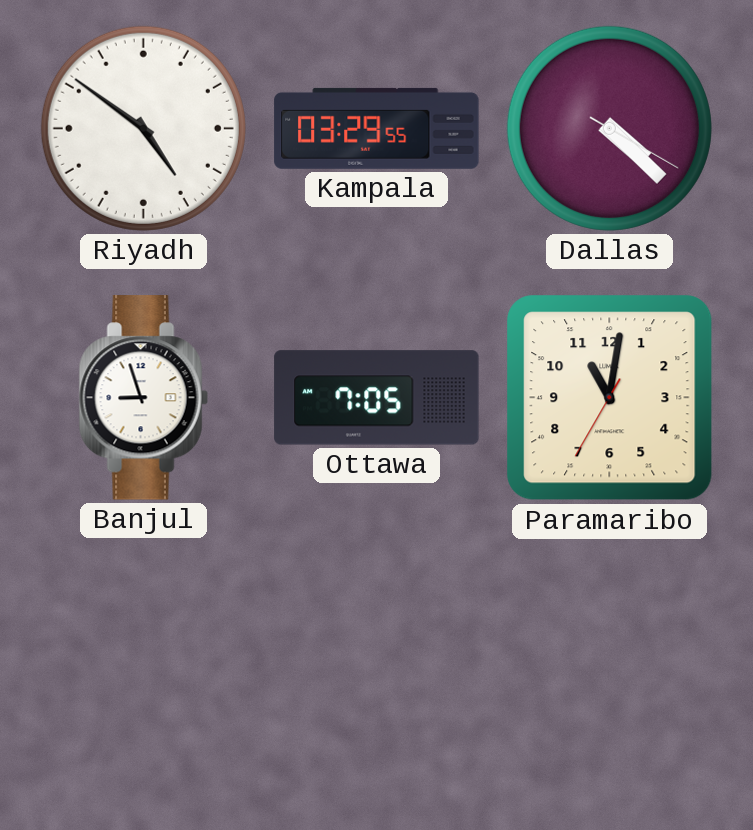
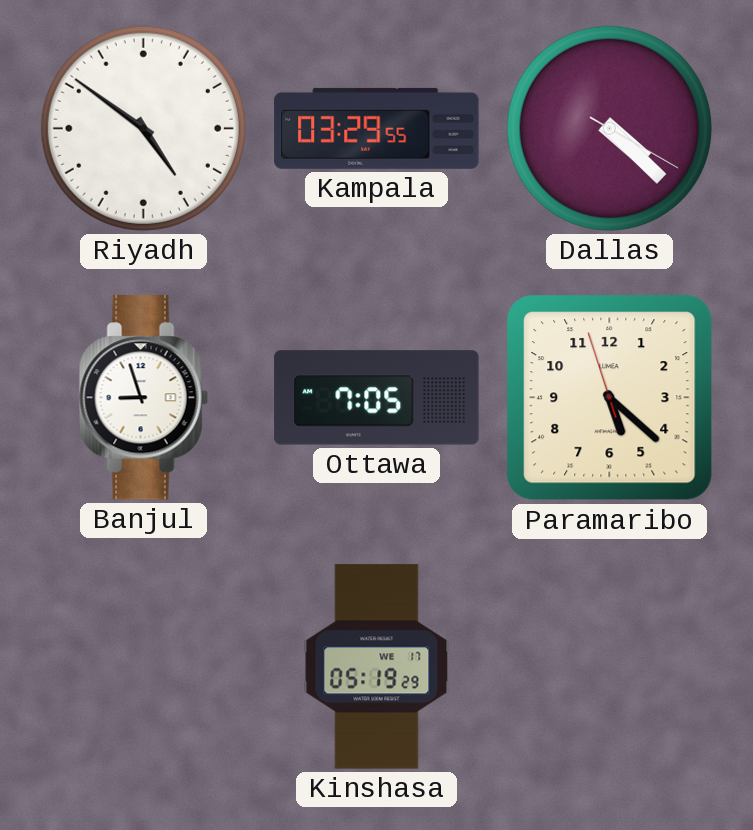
Paramaribo: 11:01 -> 5:21 (610, 398)
Kinshasa: none -> 05:19 (377, 667)
